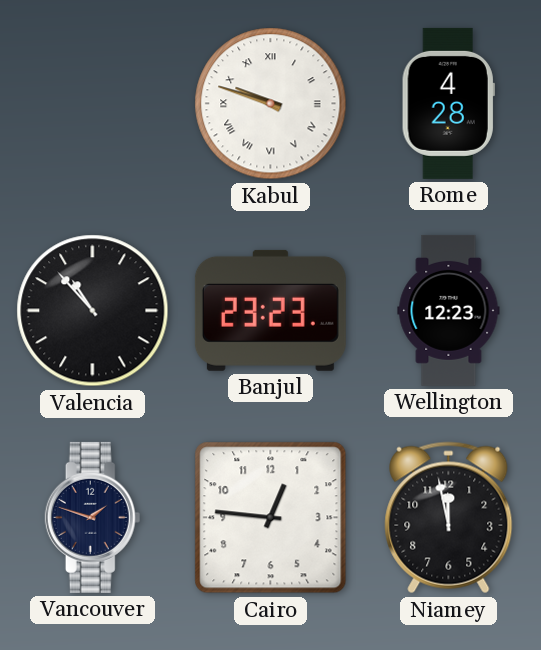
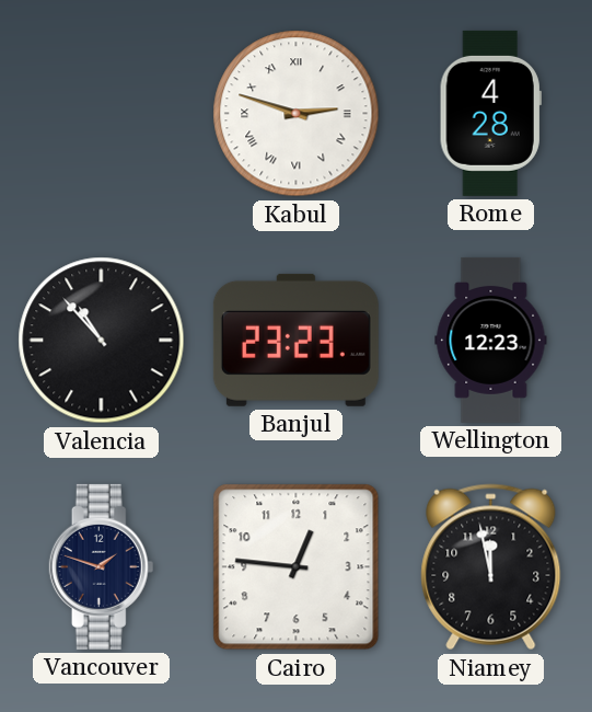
Kabul: 9:48 -> 2:48 (297, 114)
